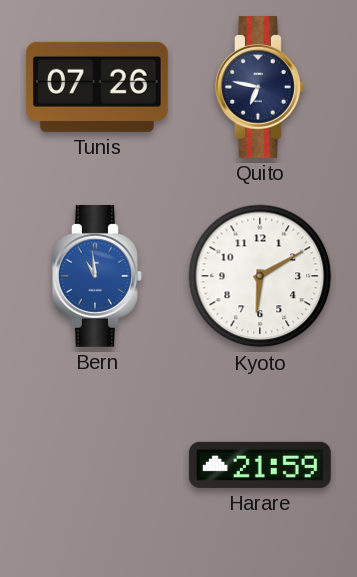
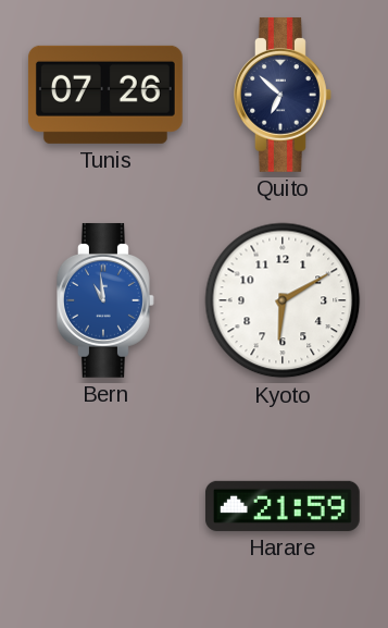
Quito: 6:47 -> 6:52 (284, 95)
